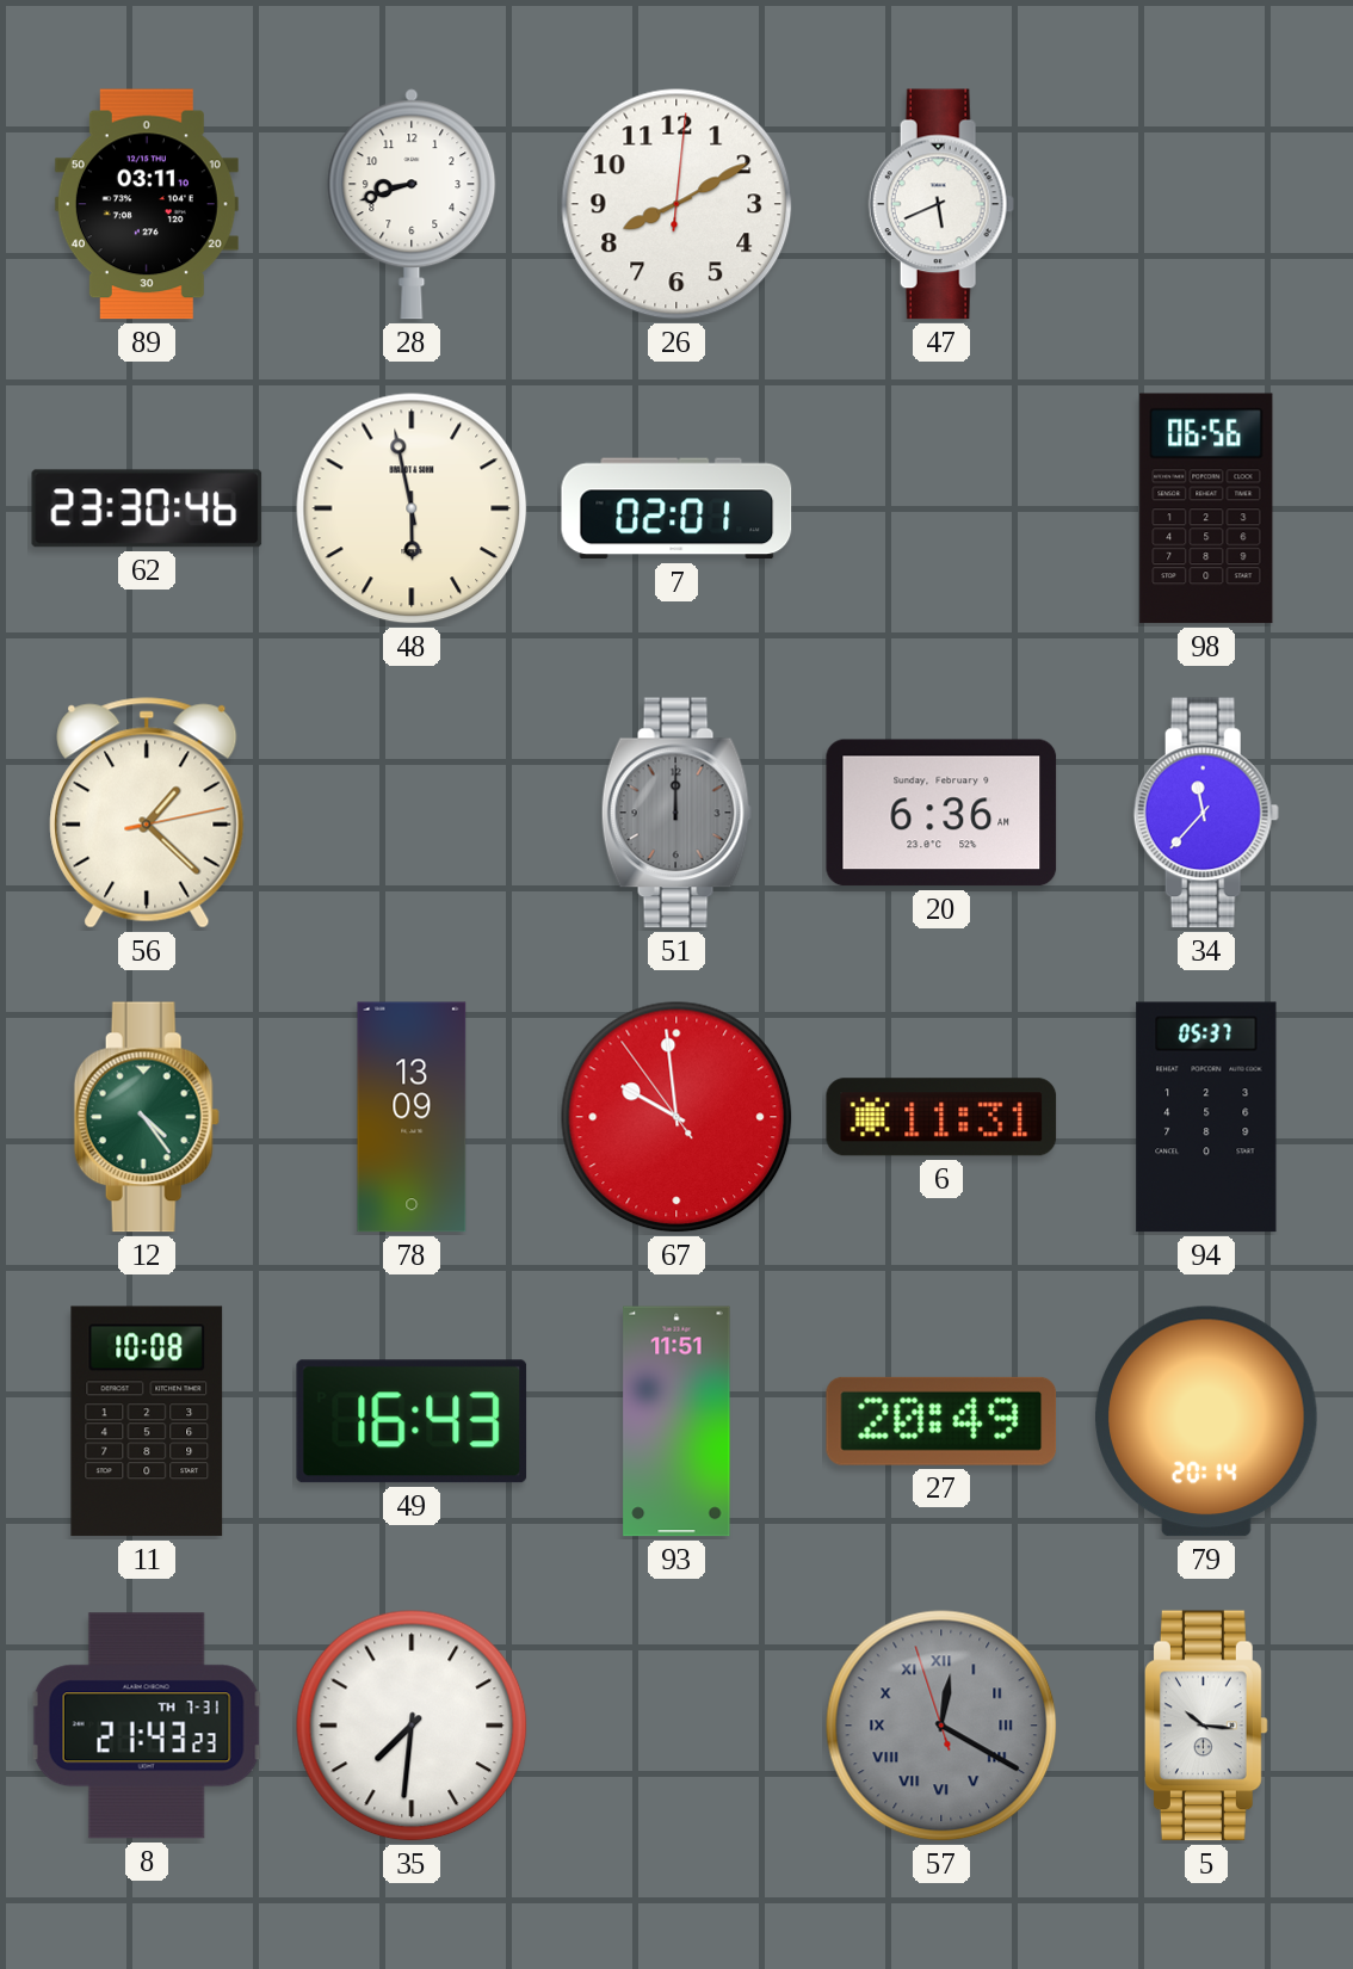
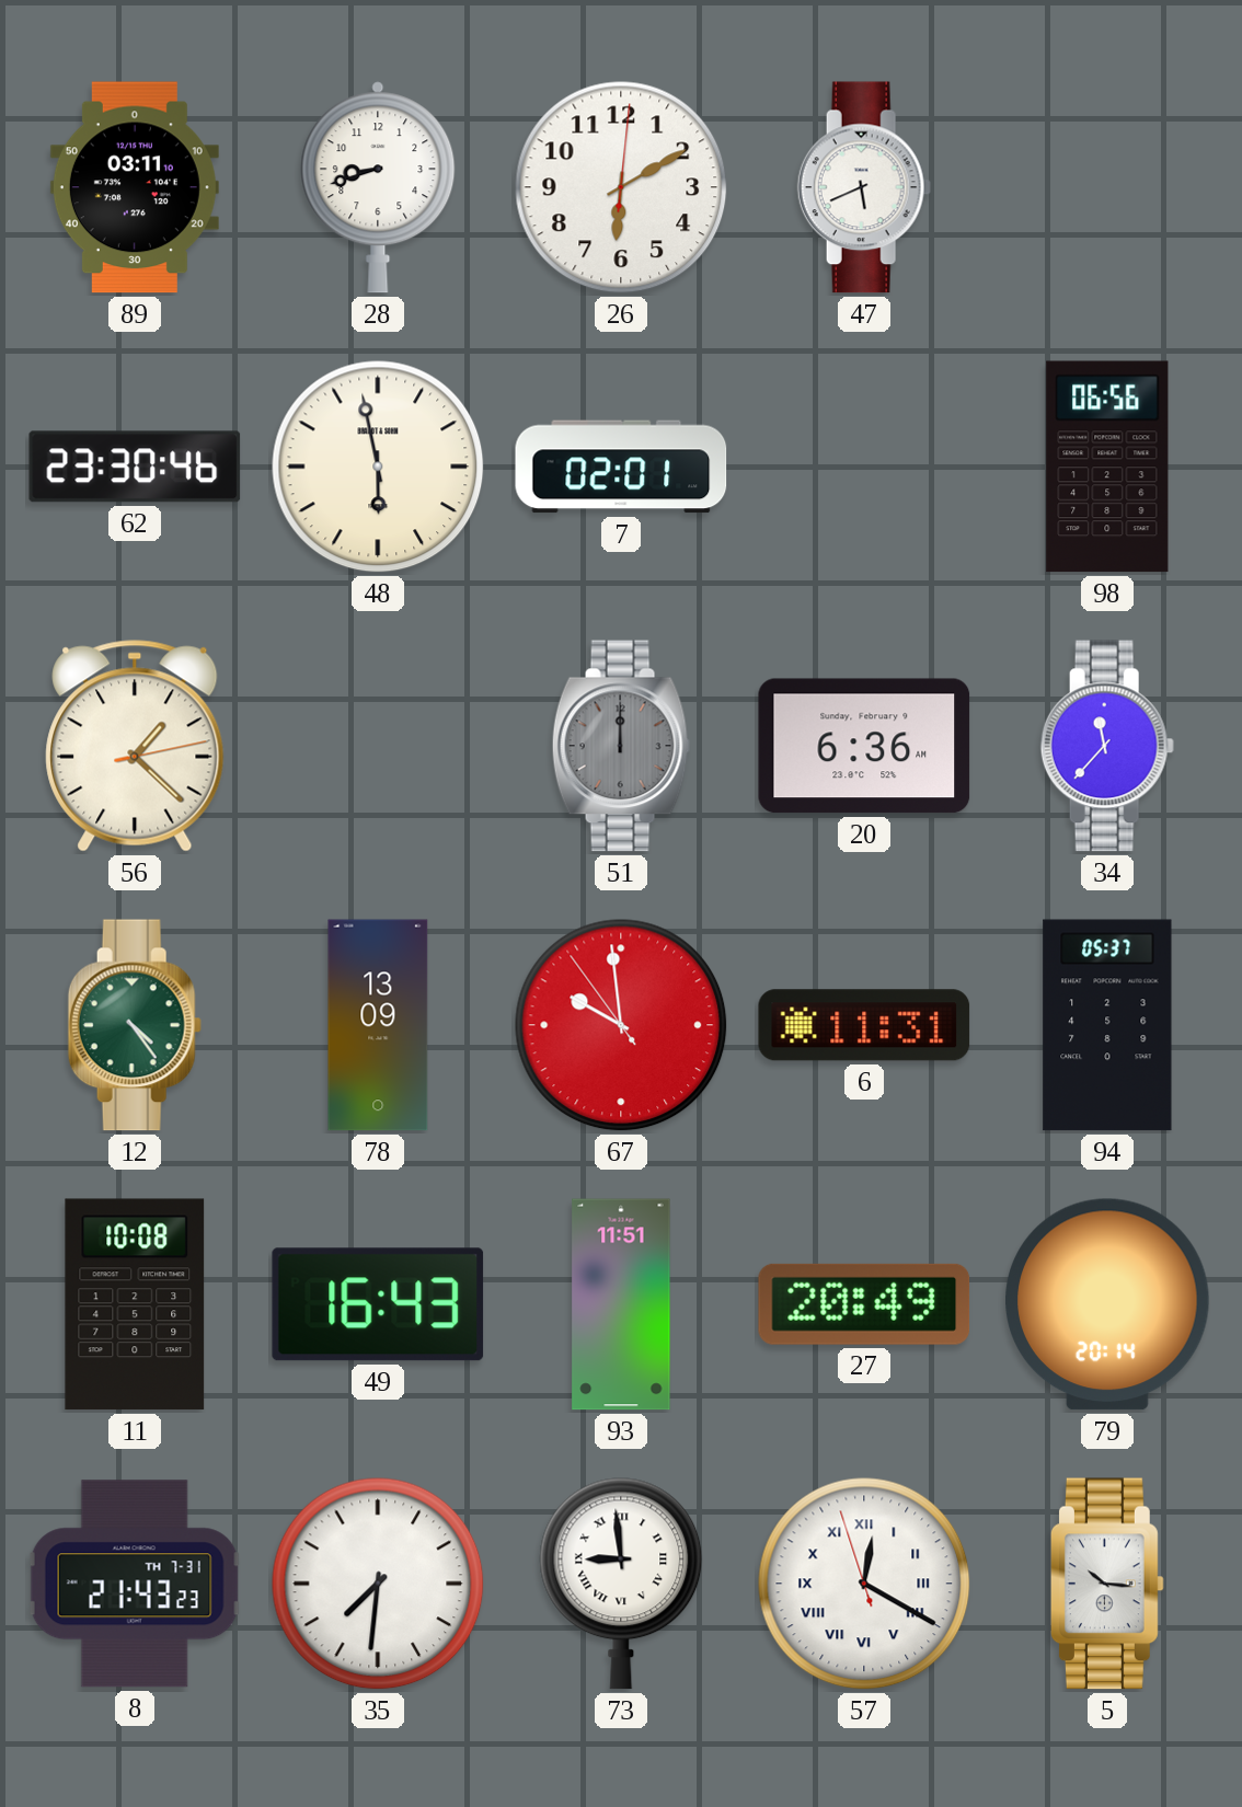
26: 8:10 -> 6:10 (621, 187)
73: none -> 8:59 (621, 1584)
57 dial: grey -> white (864, 1584)
